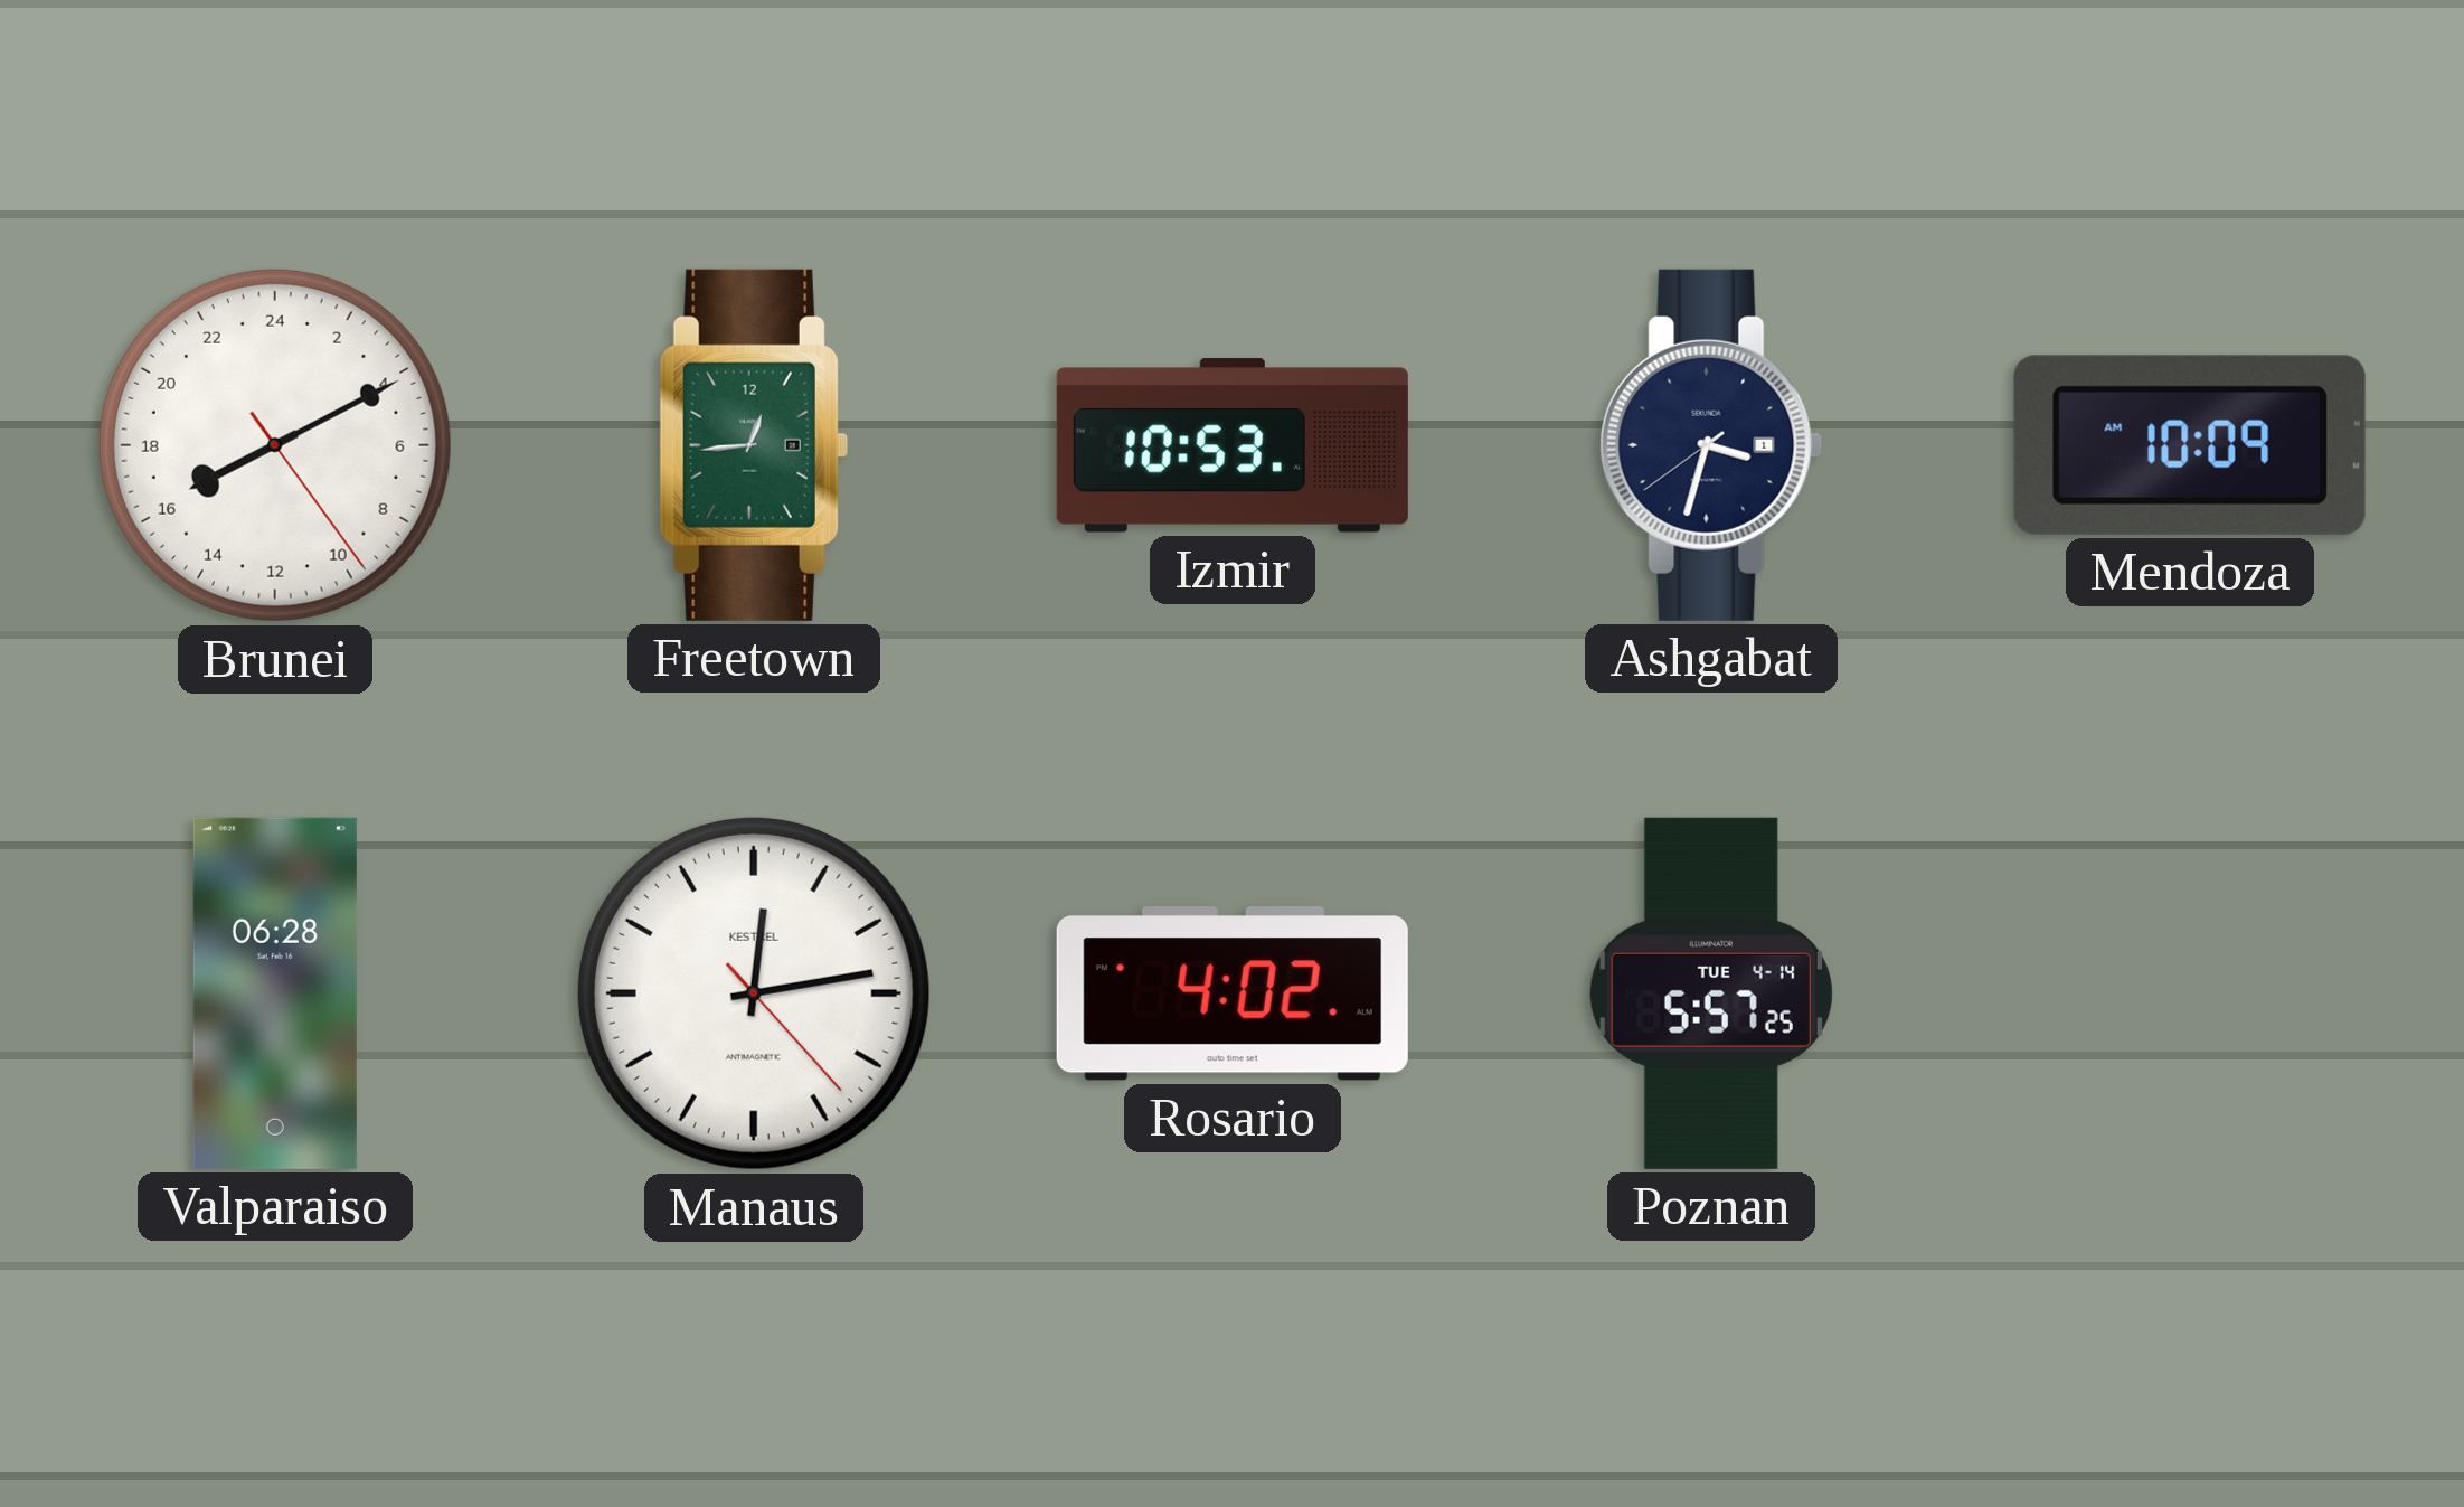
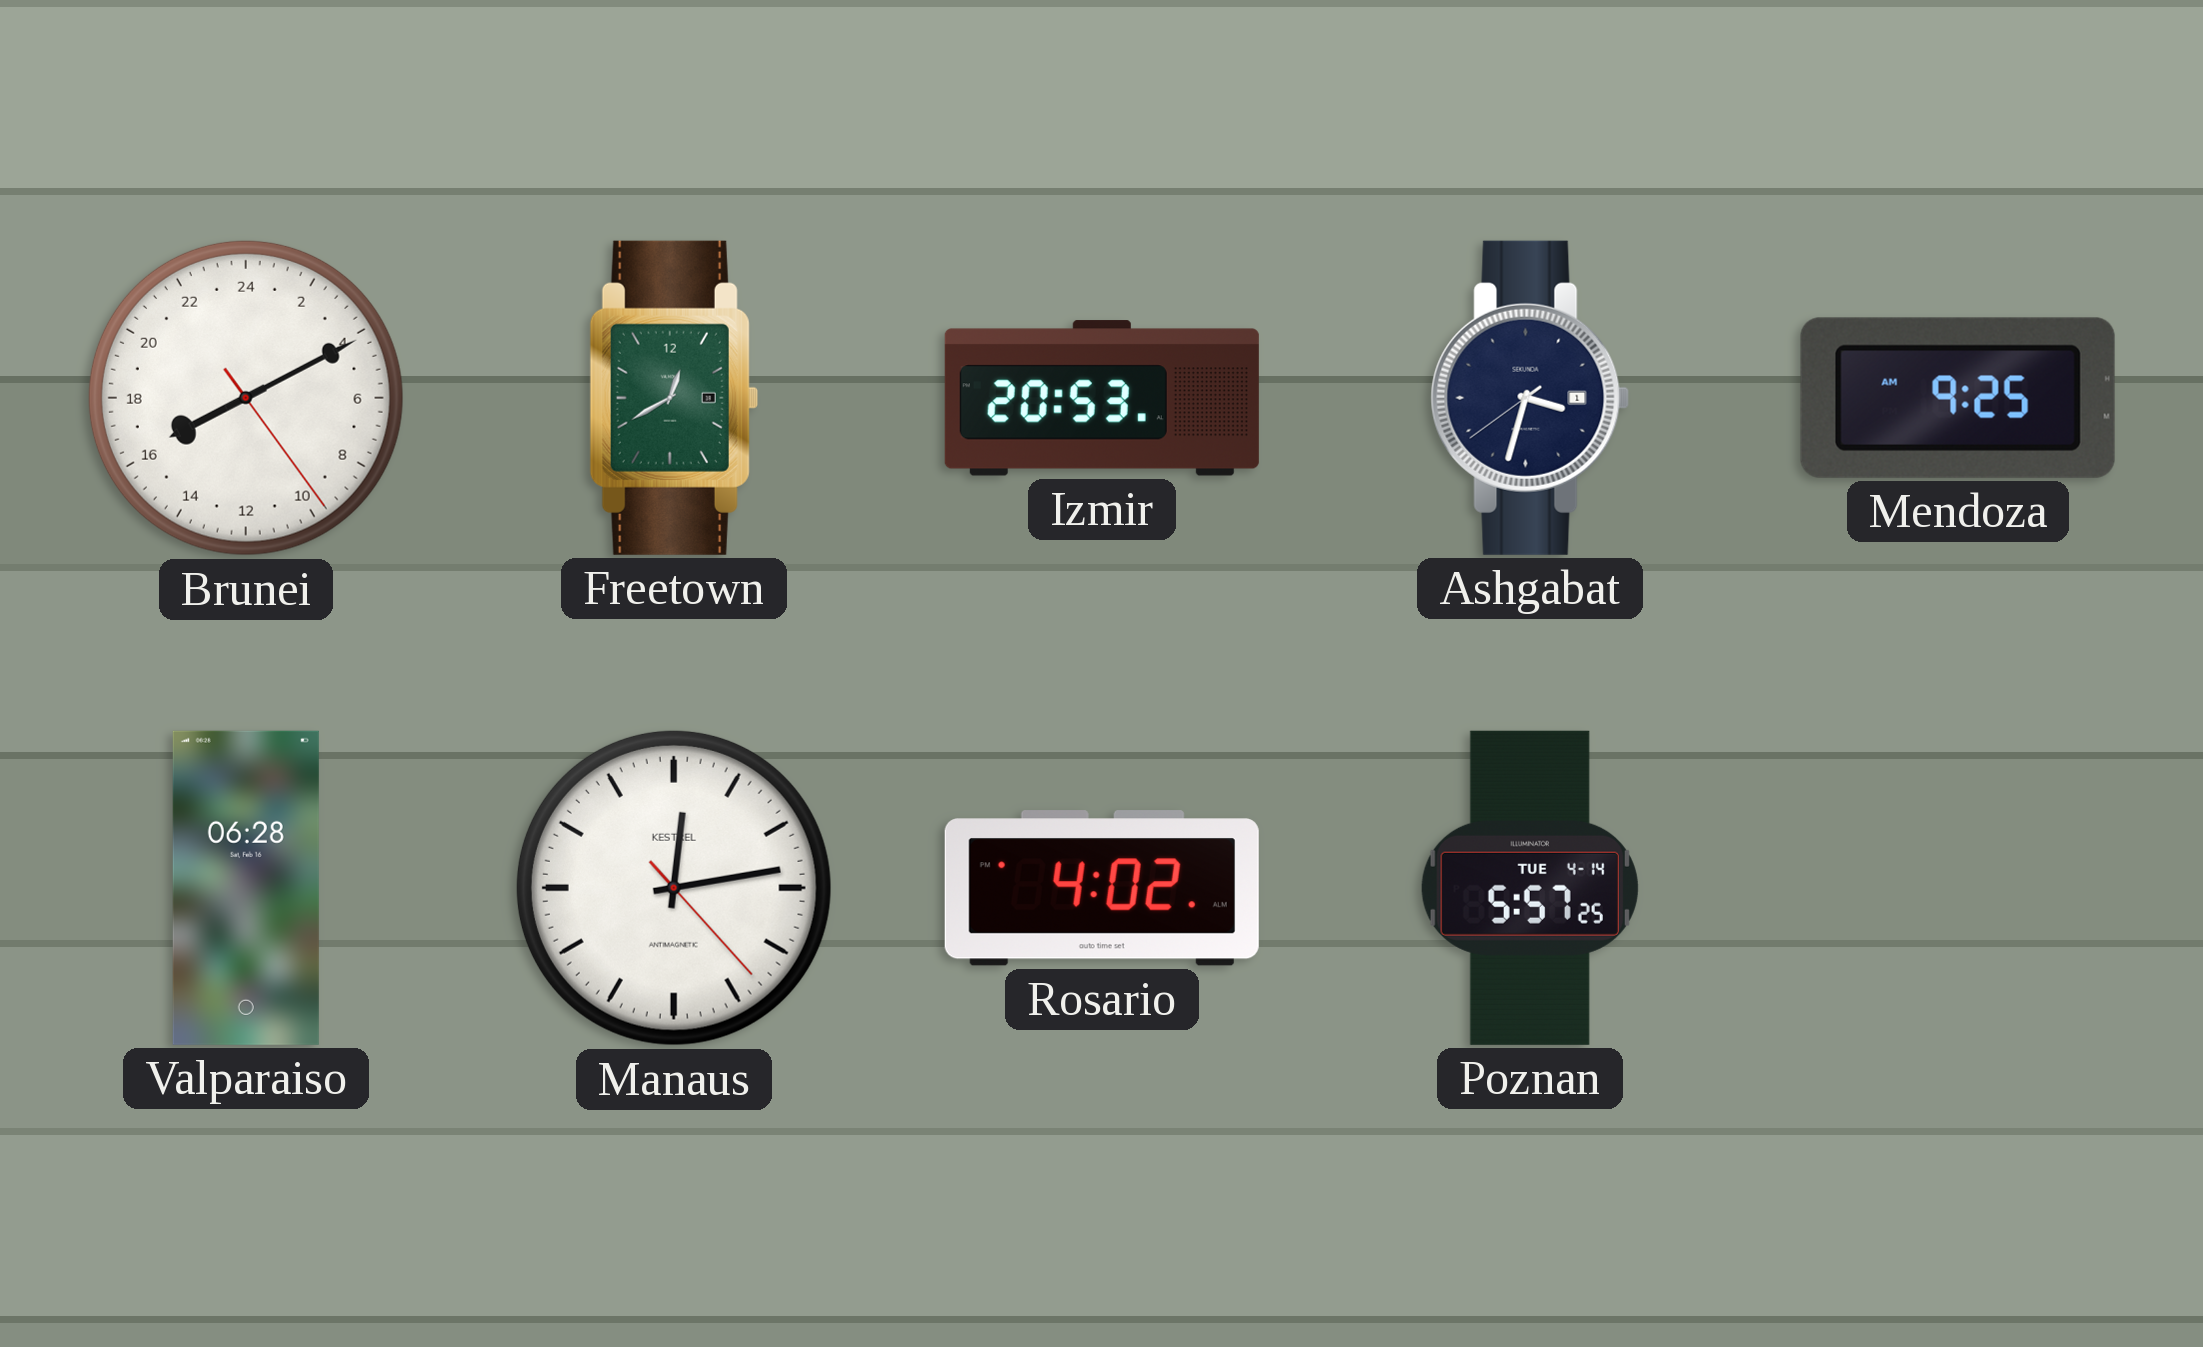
Freetown: 12:44 -> 12:40 (674, 398)
Izmir: 10:53 -> 20:53 (1102, 398)
Mendoza: 10:09 -> 9:25 (1958, 398)
